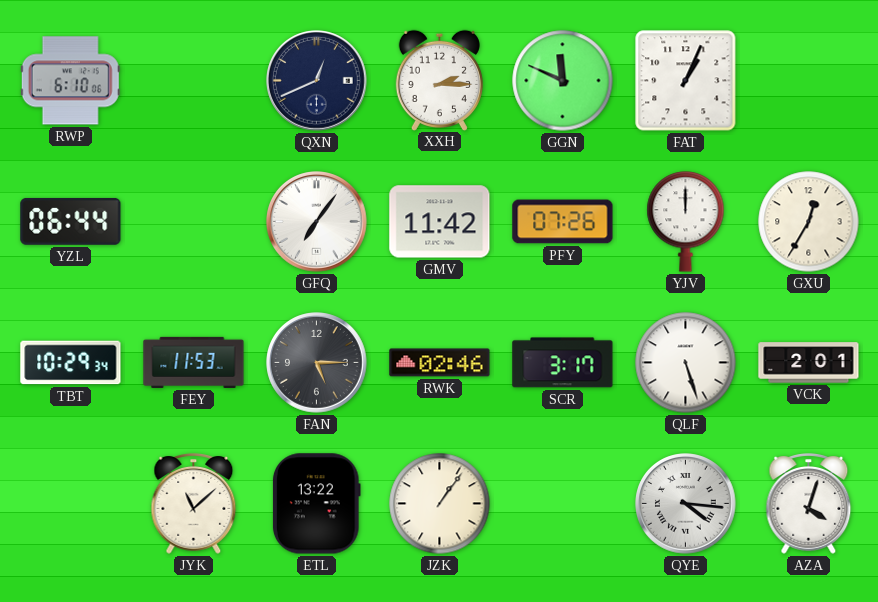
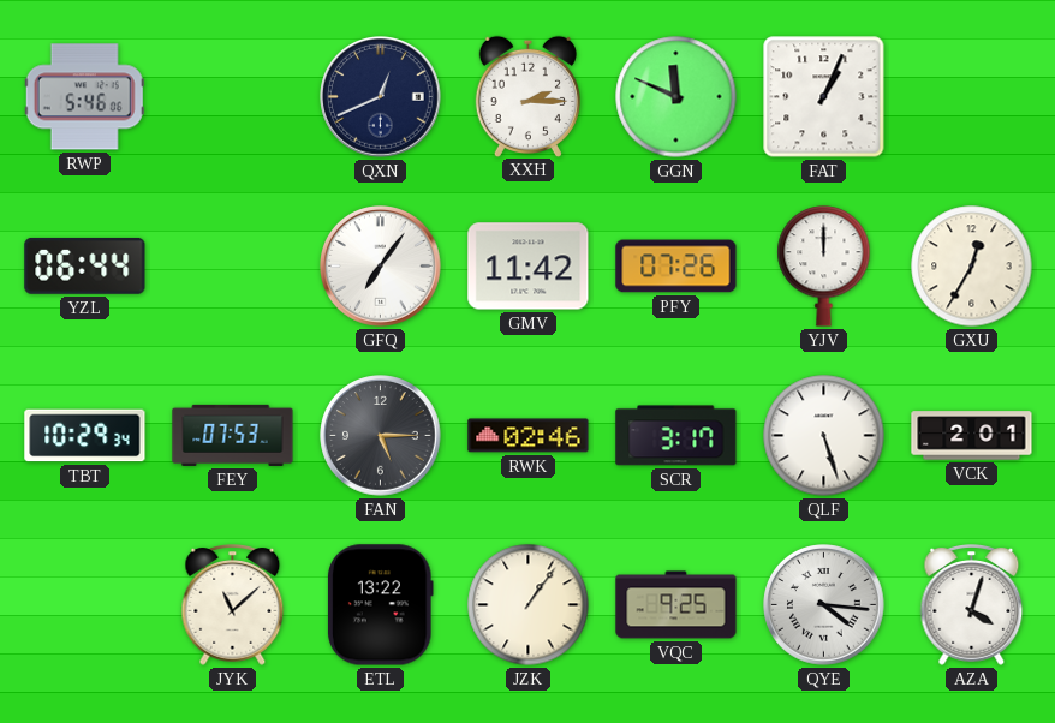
RWP: 6:10 -> 5:46 (84, 97)
FEY: 11:53 -> 07:53 (233, 435)
VQC: none -> 9:25 (676, 605)
